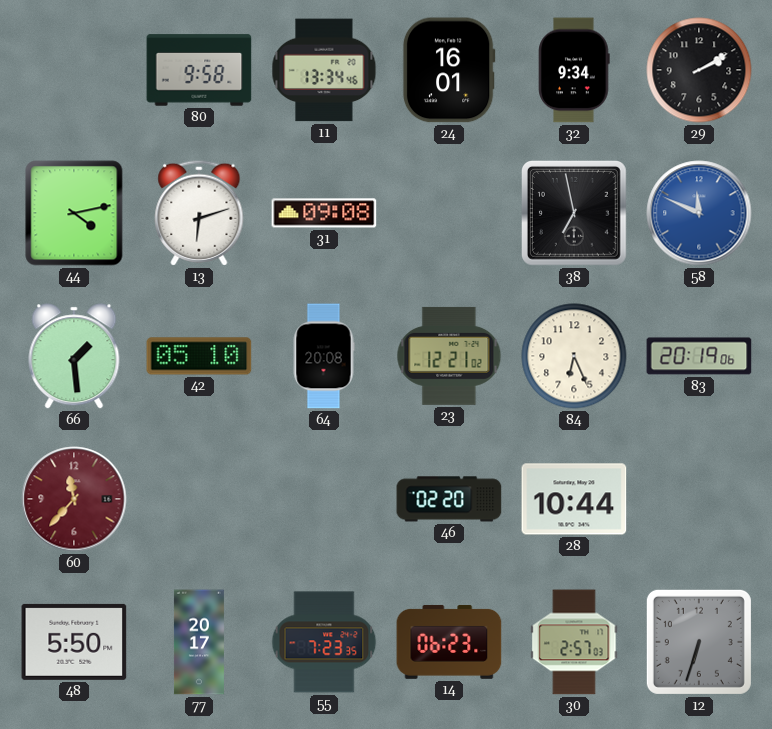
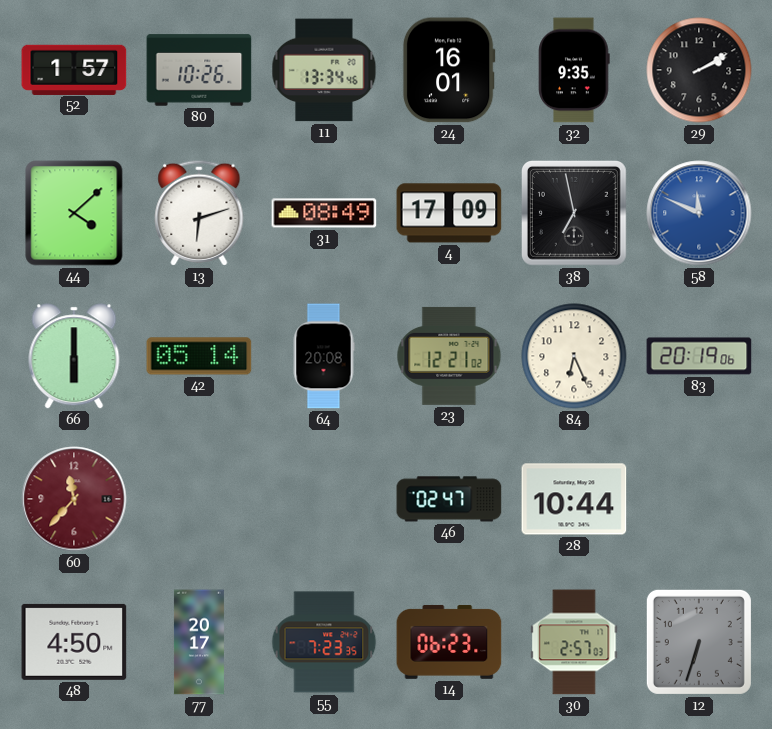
52: none -> 1:57 (74, 69)
80: 9:58 -> 10:26 (199, 70)
32: 9:34 -> 9:35 (574, 70)
44: 4:13 -> 4:08 (74, 213)
31: 09:08 -> 08:49 (324, 213)
4: none -> 17:09 (449, 213)
66: 1:29 -> 6:00 (74, 356)
42: 05:10 -> 05:14 (199, 356)
46: 02:20 -> 02:47 (449, 499)
48: 5:50 -> 4:50 (74, 642)
